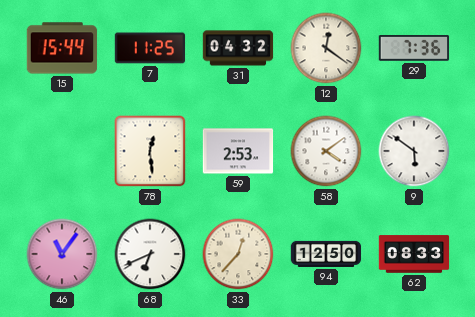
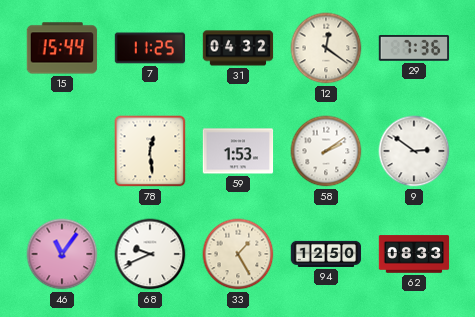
59: 2:53 -> 1:53 (238, 151)
58: 4:09 -> 2:09 (326, 151)
9: 5:51 -> 2:51 (414, 151)
68: 6:41 -> 9:41 (150, 254)
33: 12:37 -> 1:25 (238, 254)
